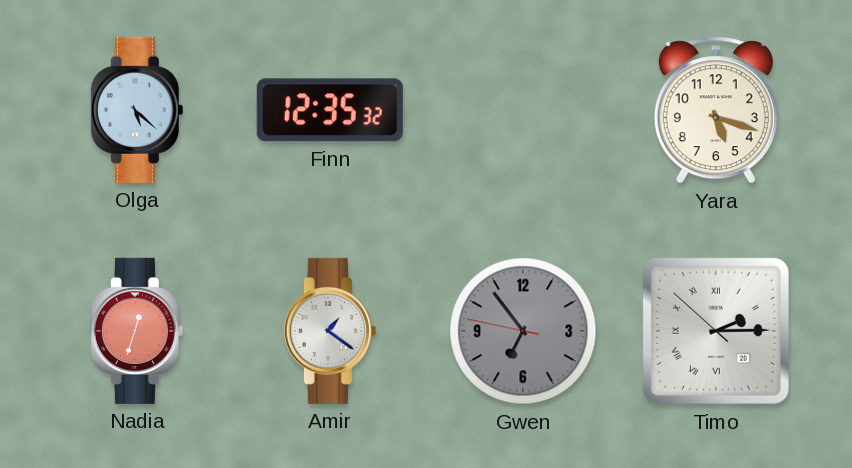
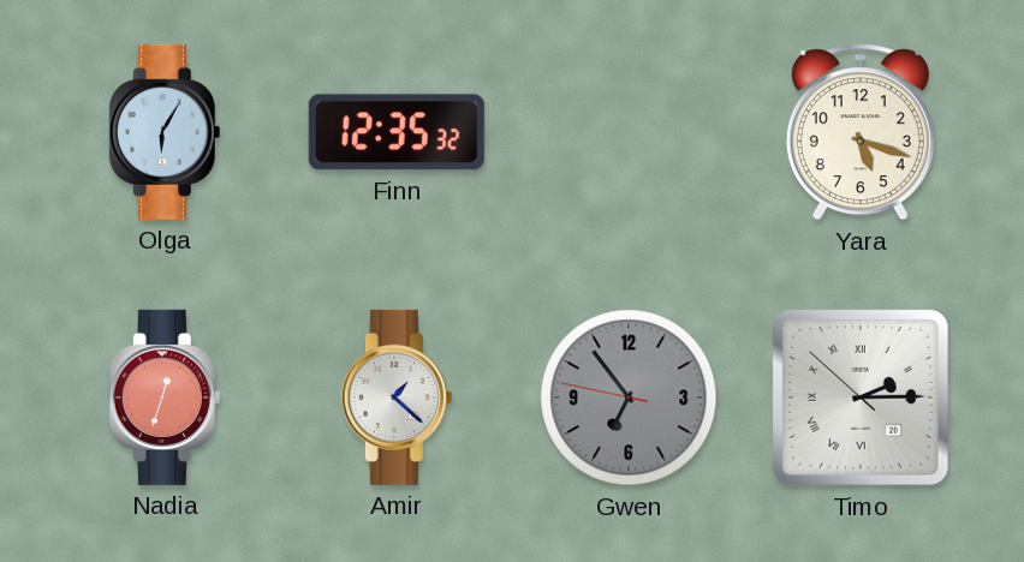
Olga: 5:22 -> 6:05 (165, 132)
Amir: 1:21 -> 1:22 (397, 397)
